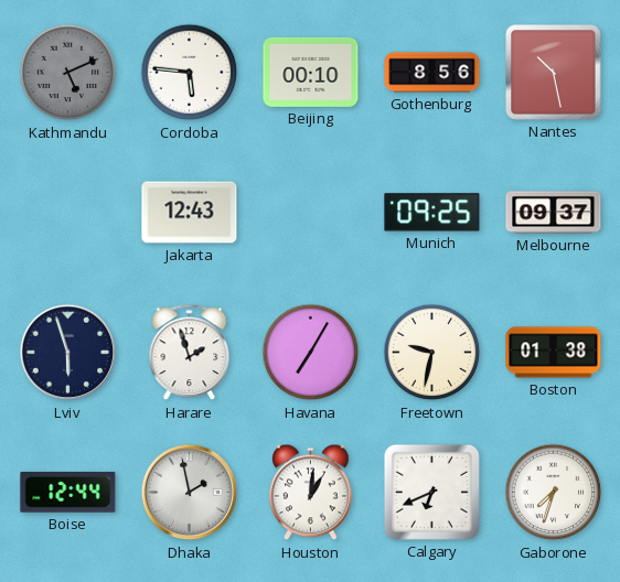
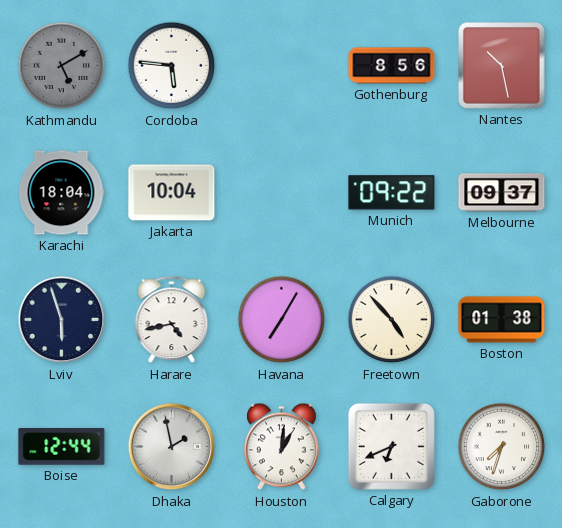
Kathmandu: 5:11 -> 5:10 (62, 66)
Beijing: 00:10 -> none (311, 72)
Karachi: none -> 18:04 (61, 193)
Jakarta: 12:43 -> 10:04 (172, 193)
Munich: 09:25 -> 09:22 (392, 193)
Harare: 1:57 -> 4:43 (172, 320)
Freetown: 9:32 -> 4:53 (392, 320)
